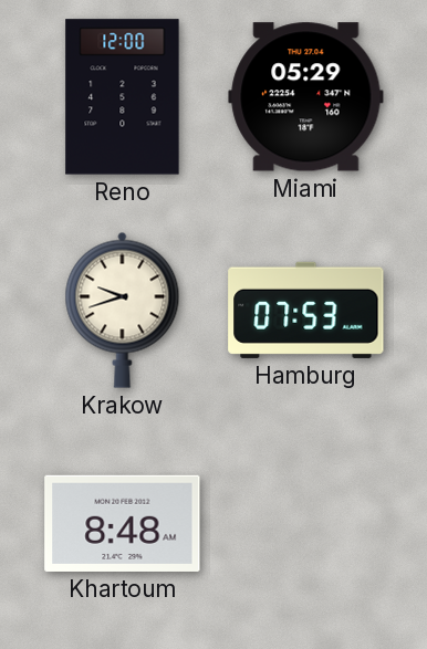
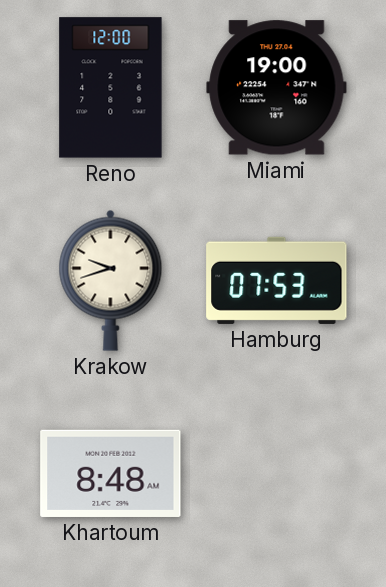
Miami: 05:29 -> 19:00 (277, 88)
